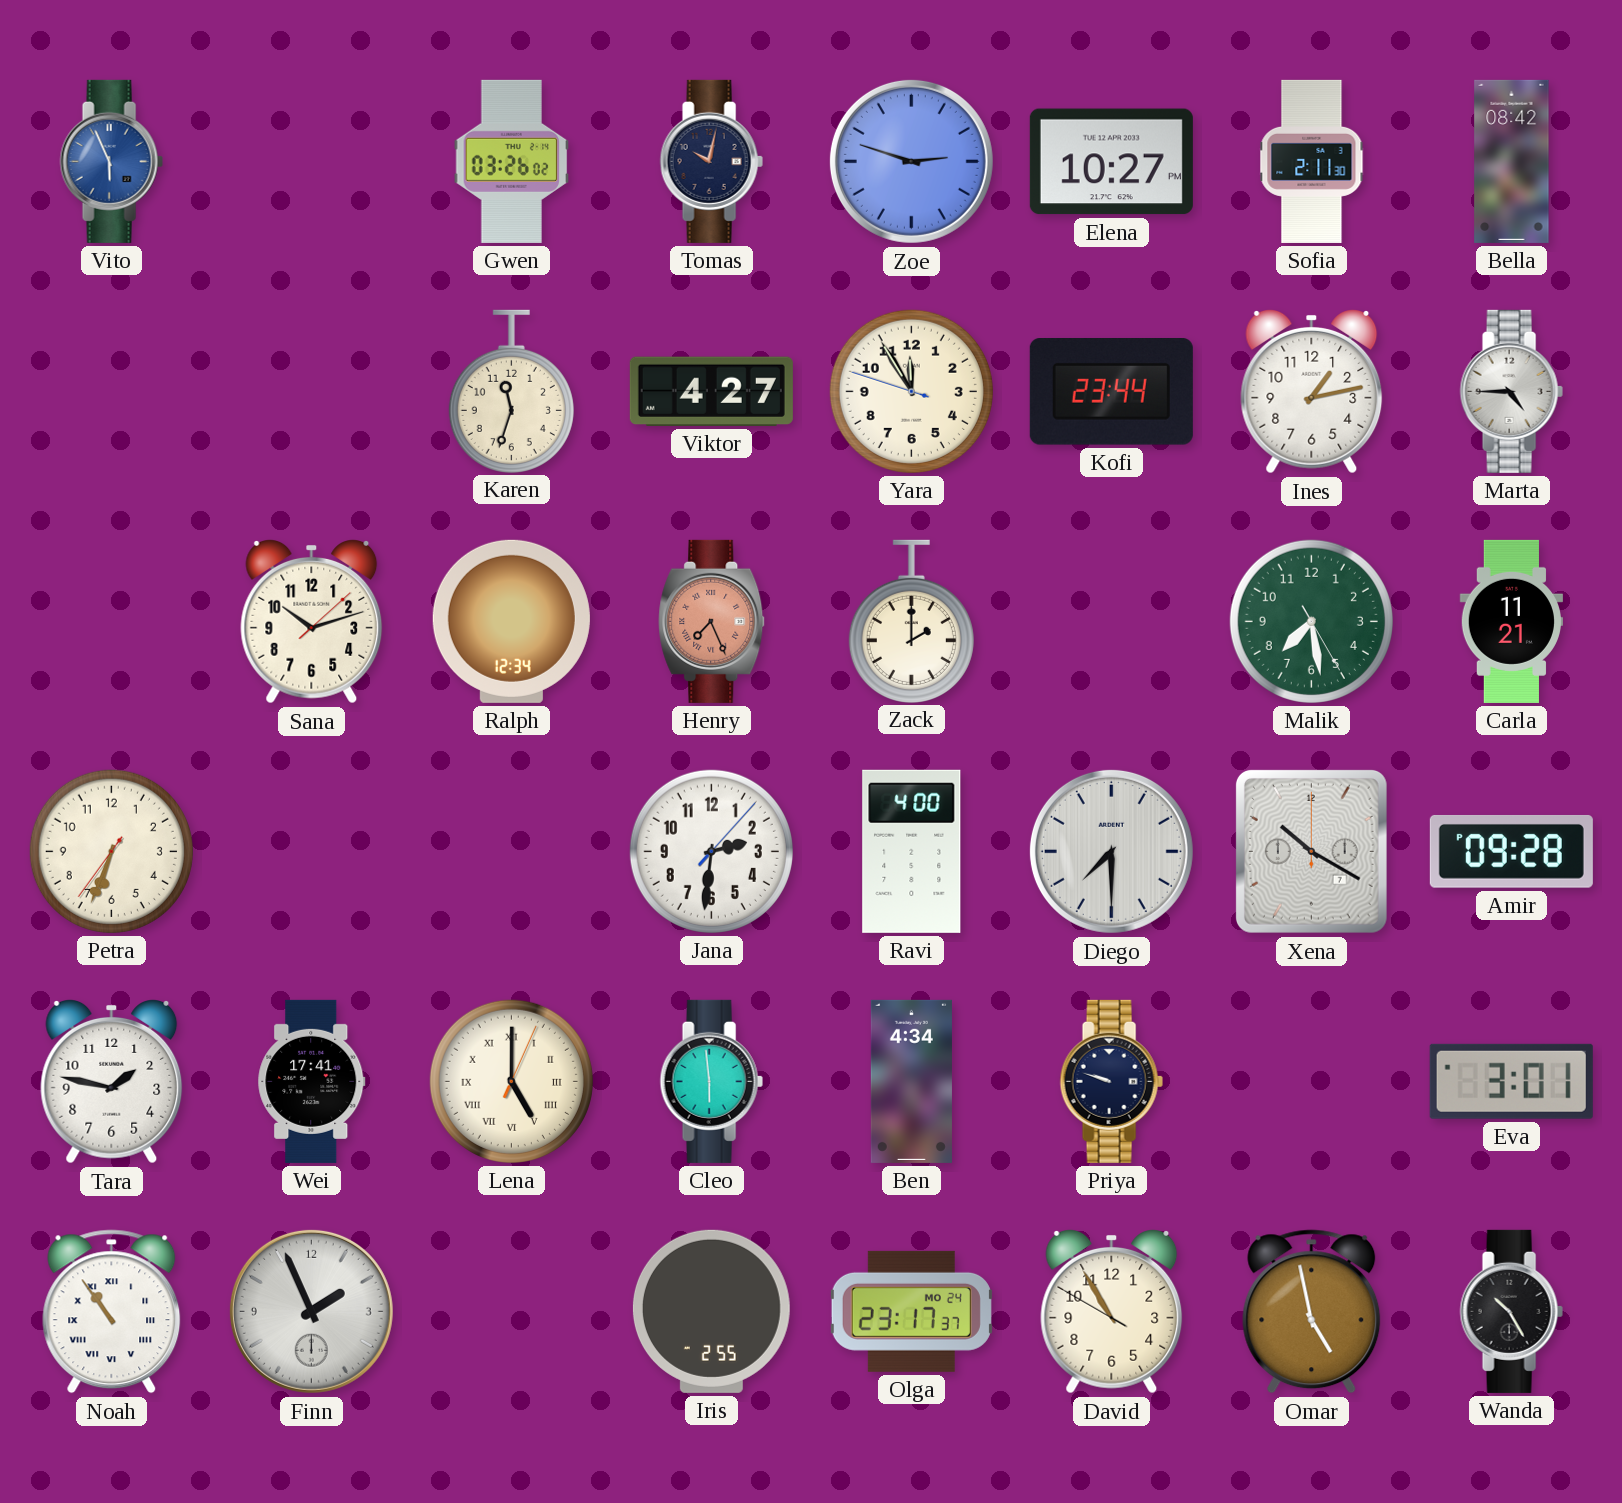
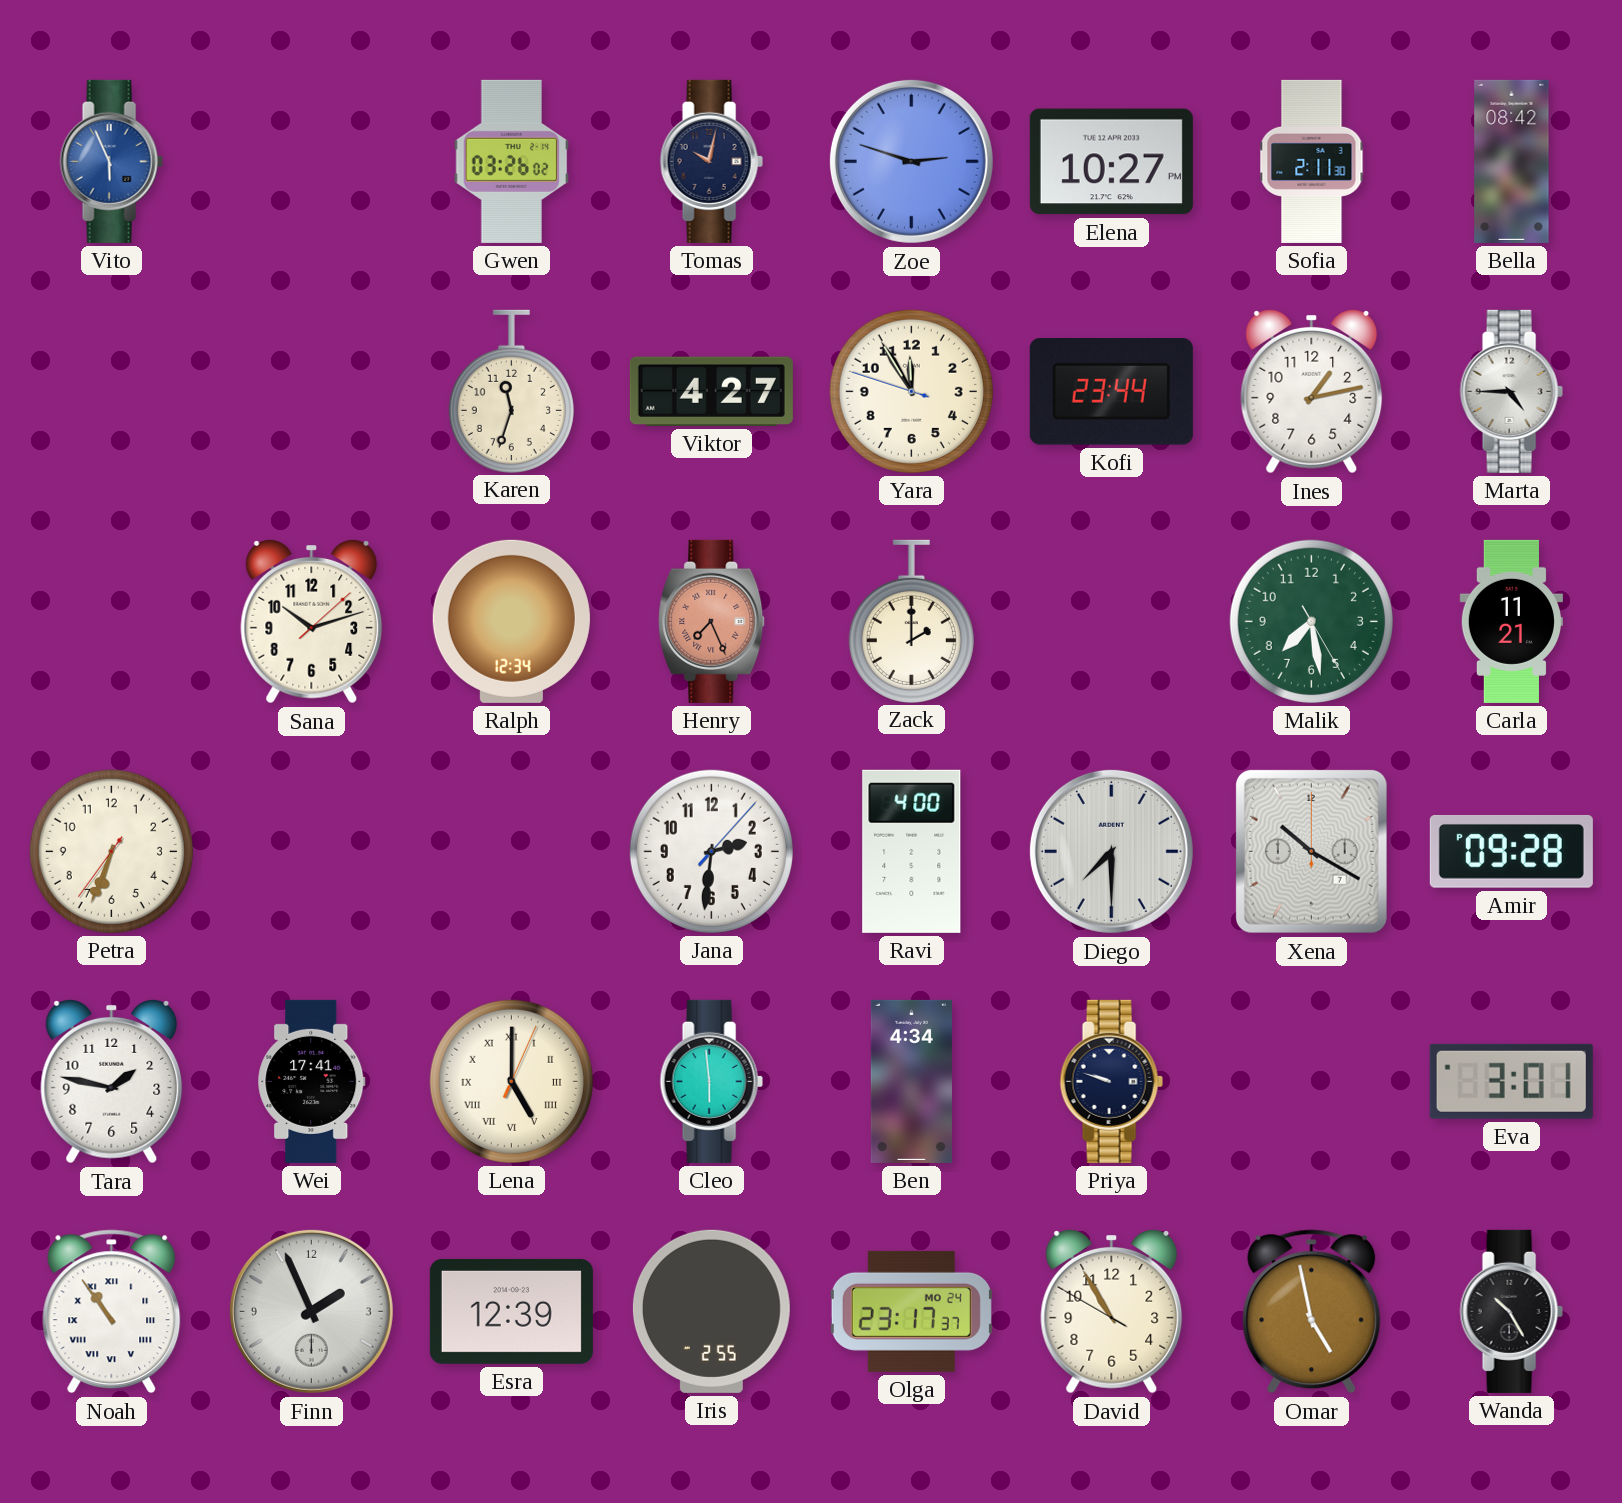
Esra: none -> 12:39 (511, 1311)
